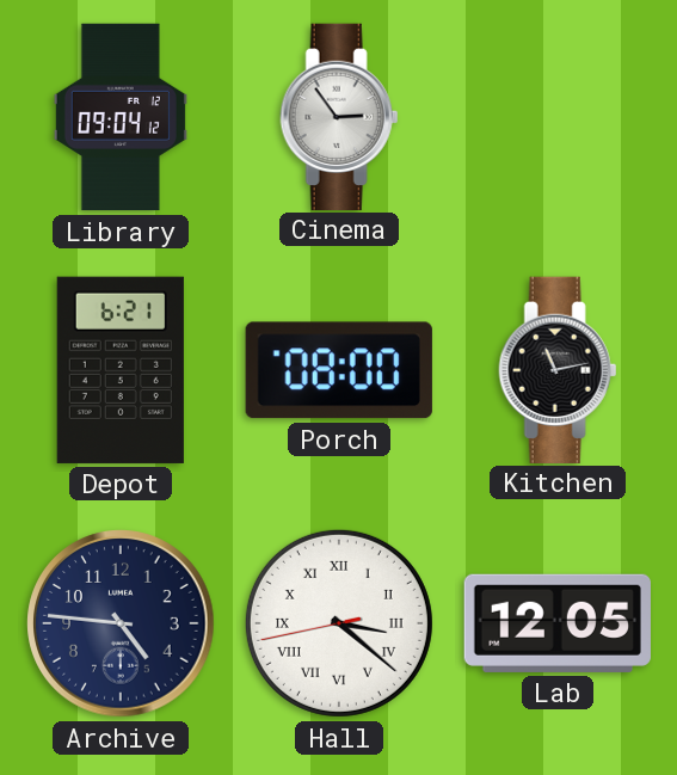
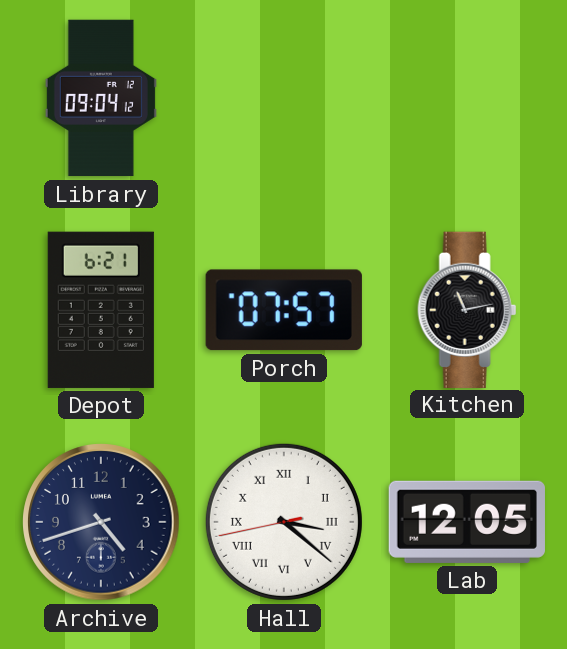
Cinema: 2:54 -> none (339, 116)
Porch: 08:00 -> 07:57 (284, 310)
Archive: 4:46 -> 4:42 (101, 522)
